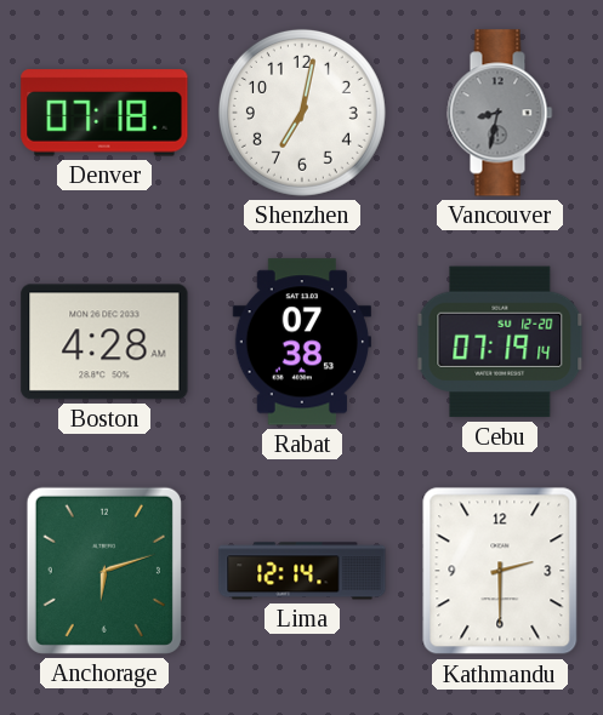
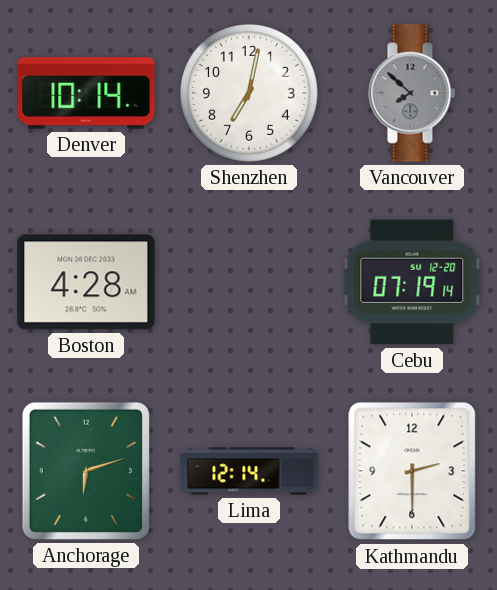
Denver: 07:18 -> 10:14 (86, 93)
Vancouver: 8:32 -> 7:52 (412, 93)
Rabat: 07:38 -> none (302, 342)
